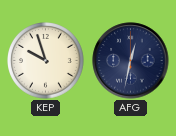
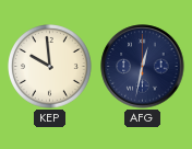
KEP: 9:57 -> 9:59 (50, 67)
